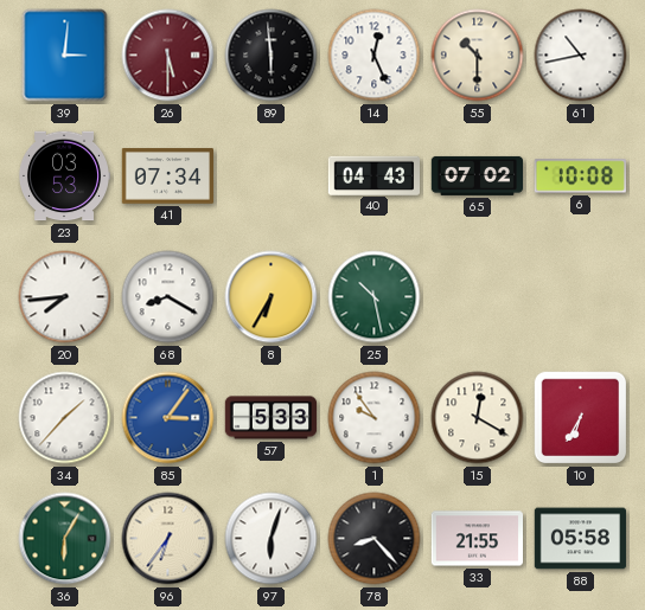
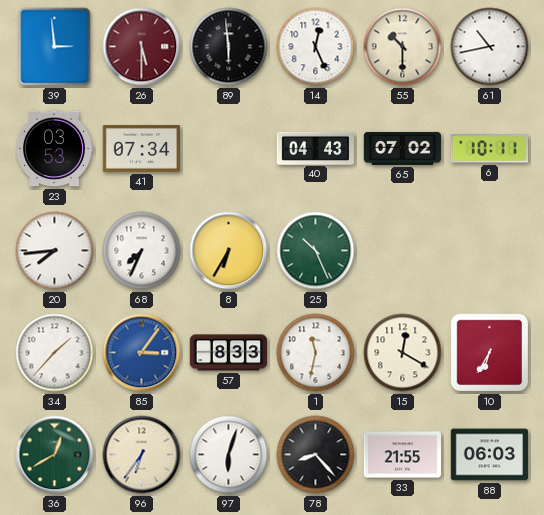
39: 3:01 -> 2:59 (55, 47)
6: 10:08 -> 10:11 (489, 149)
68: 8:20 -> 7:34 (142, 251)
25: 10:28 -> 10:26 (316, 251)
57: 5:33 -> 8:33 (229, 353)
1: 9:54 -> 11:32 (316, 353)
36: 6:05 -> 12:40 (55, 455)
88: 05:58 -> 06:03 (490, 455)
